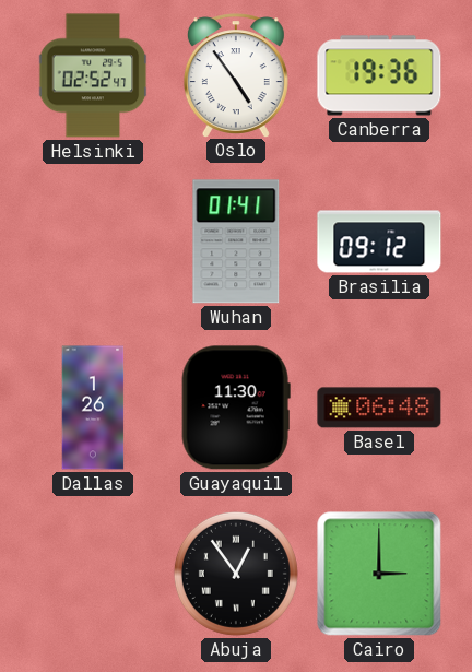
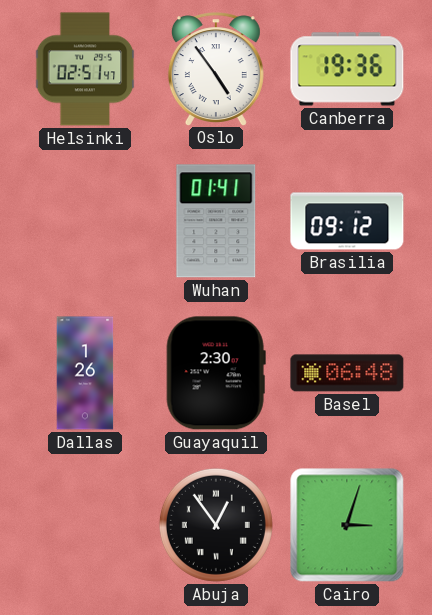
Helsinki: 02:52 -> 02:51 (85, 69)
Guayaquil: 11:30 -> 2:30 (216, 373)
Cairo: 3:00 -> 3:03 (347, 525)
